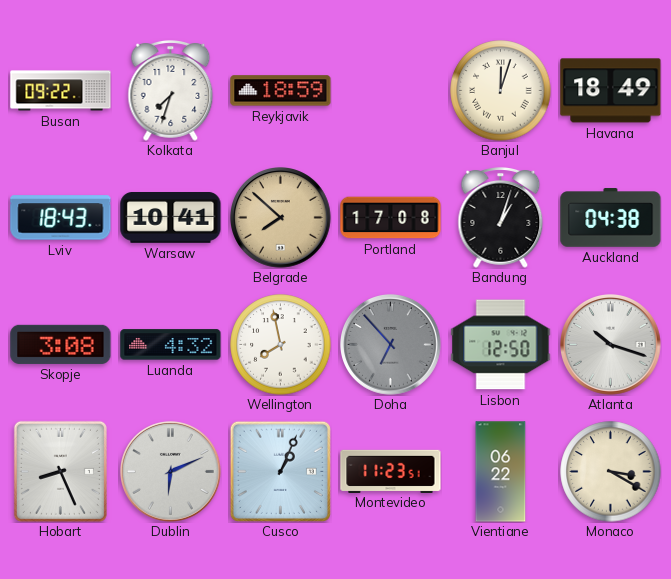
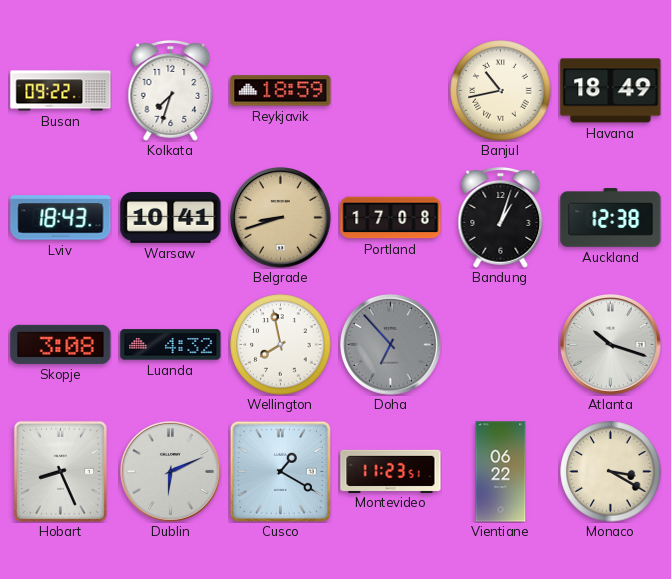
Banjul: 12:03 -> 10:43 (501, 91)
Belgrade: 7:52 -> 8:42 (281, 218)
Auckland: 04:38 -> 12:38 (611, 218)
Lisbon: 12:50 -> none (501, 345)
Cusco: 1:04 -> 1:20 (280, 471)
